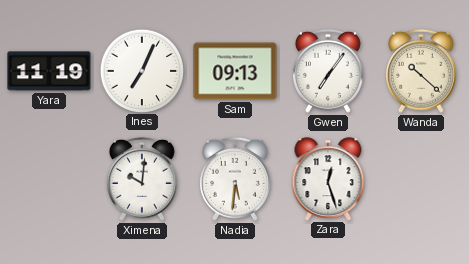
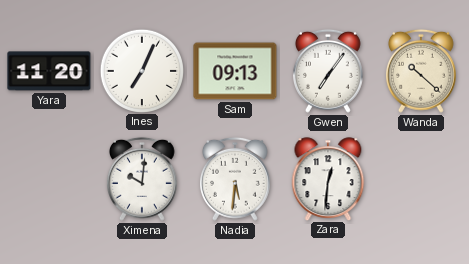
Yara: 11:19 -> 11:20 (49, 71)
Zara: 12:27 -> 12:31 (328, 179)
